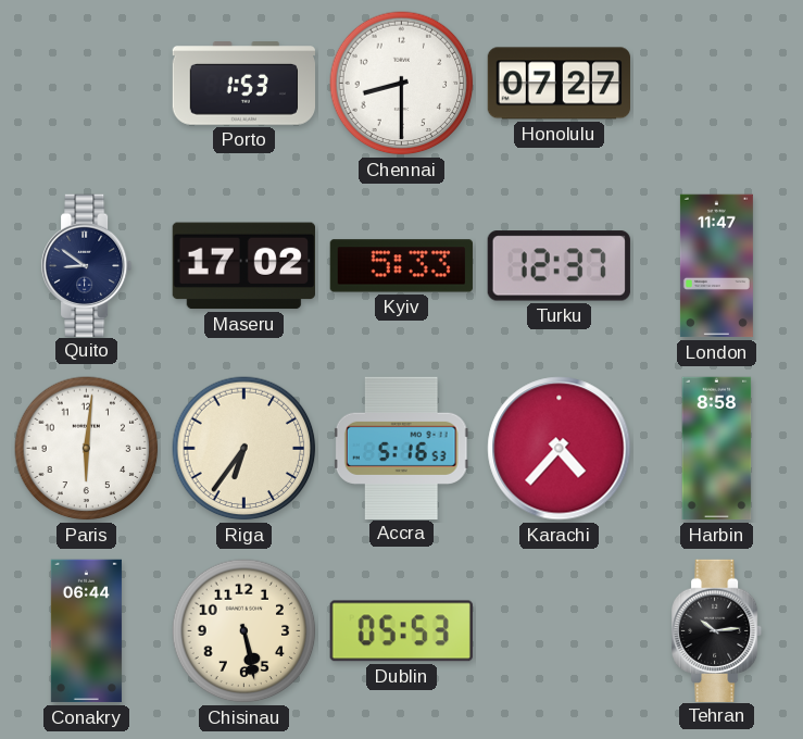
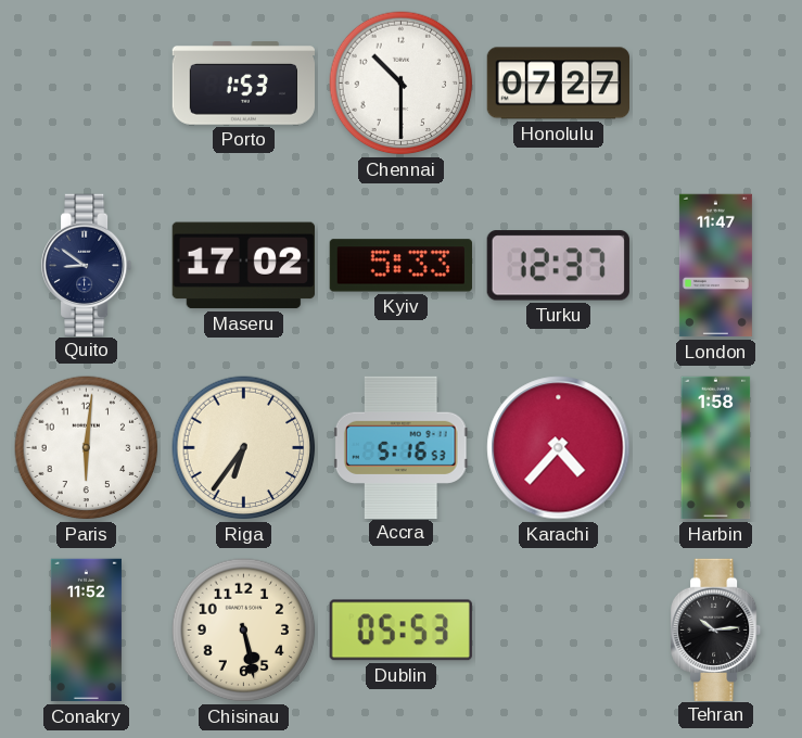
Chennai: 8:30 -> 10:30 (402, 84)
Harbin: 8:58 -> 1:58 (716, 448)
Conakry: 06:44 -> 11:52 (86, 631)
